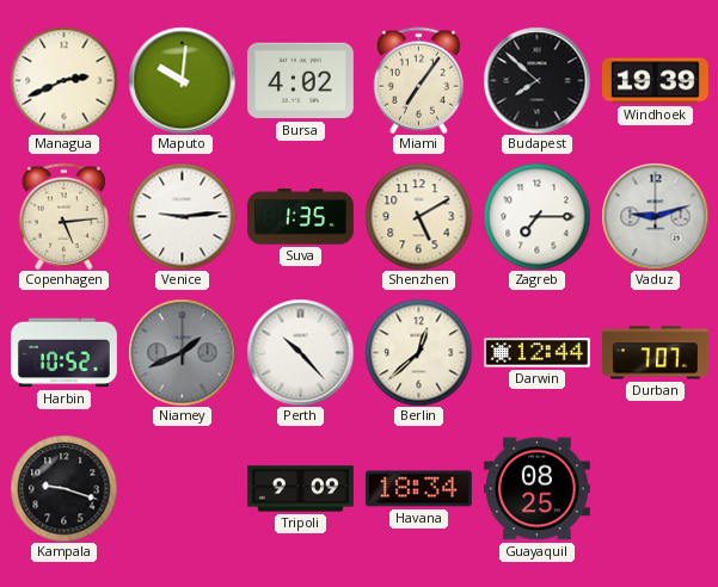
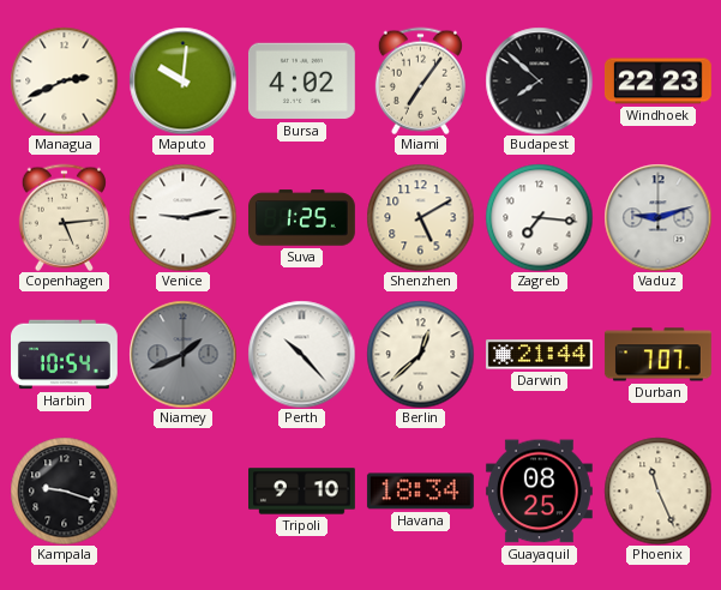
Windhoek: 19:39 -> 22:23 (657, 82)
Venice: 9:14 -> 9:13 (182, 217)
Suva: 1:35 -> 1:25 (302, 218)
Zagreb: 7:15 -> 7:16 (539, 217)
Harbin: 10:52 -> 10:54 (65, 355)
Darwin: 12:44 -> 21:44 (539, 355)
Tripoli: 9:09 -> 9:10 (302, 492)
Phoenix: none -> 11:26 (657, 490)
